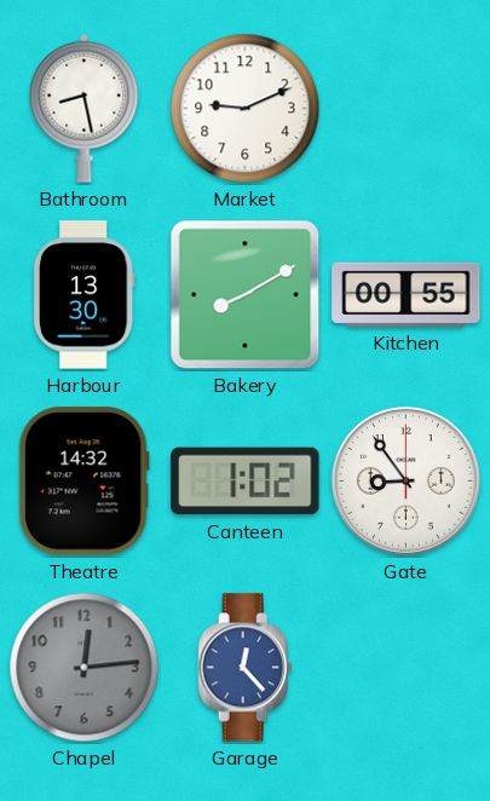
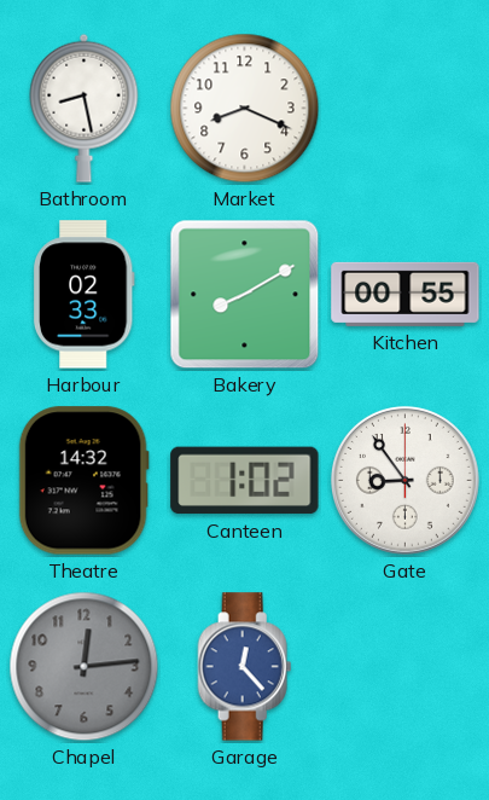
Market: 9:11 -> 8:19 (245, 109)
Harbour: 13:30 -> 02:33 (83, 295)
